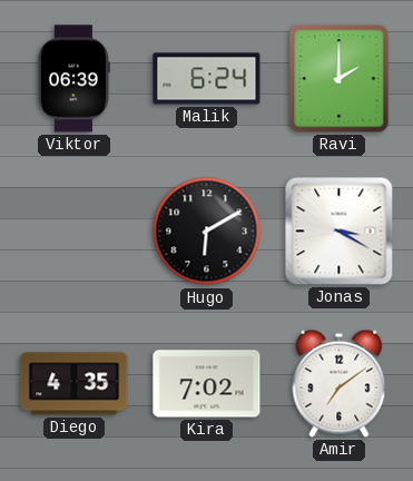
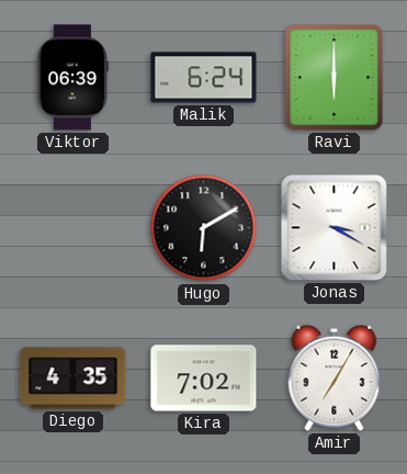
Ravi: 2:00 -> 6:00 (335, 78)
Amir: 7:09 -> 7:05 (335, 377)
